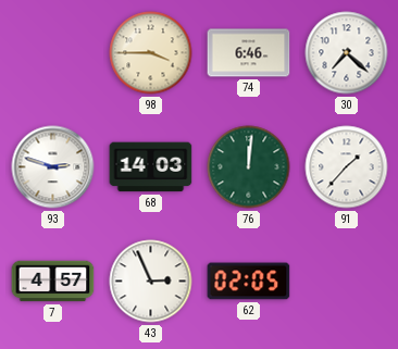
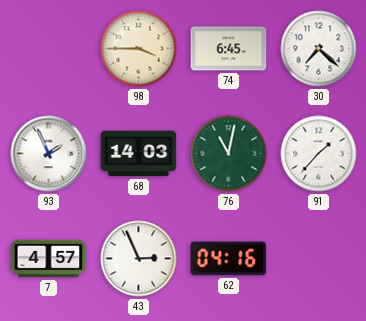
74: 6:46 -> 6:45 (229, 49)
93: 2:48 -> 1:56 (49, 154)
76: 12:01 -> 11:02 (229, 154)
62: 02:05 -> 04:16 (229, 259)
